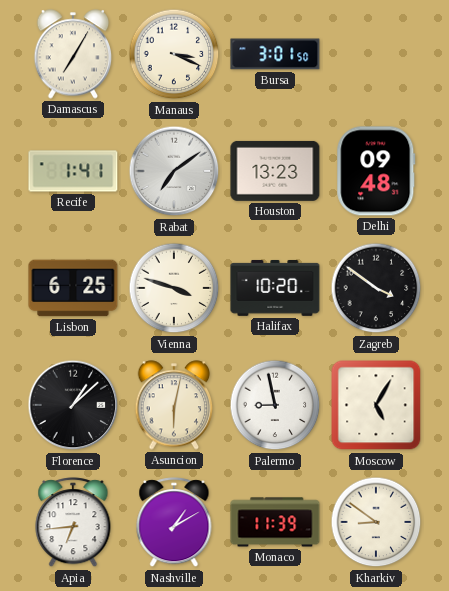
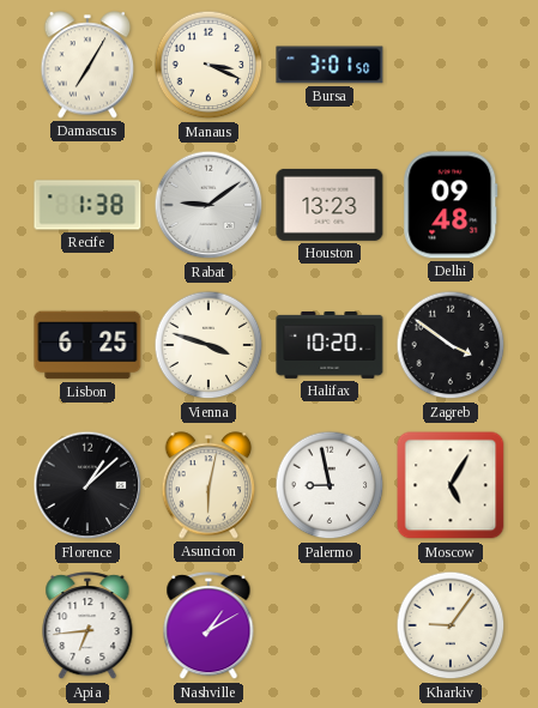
Recife: 1:41 -> 1:38 (87, 205)
Rabat: 7:09 -> 9:09 (208, 205)
Monaco: 11:39 -> none (275, 522)
Kharkiv: 8:51 -> 9:06 (451, 625)
